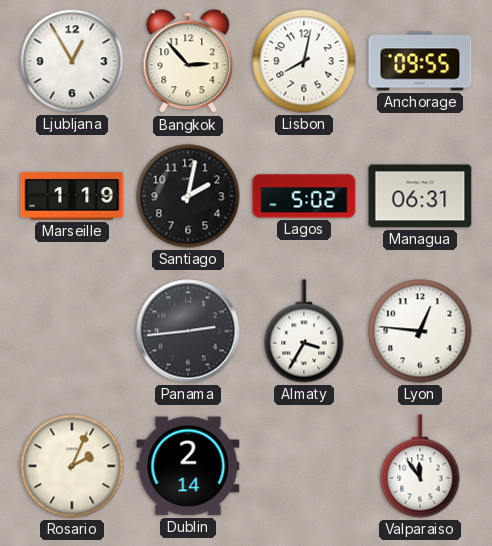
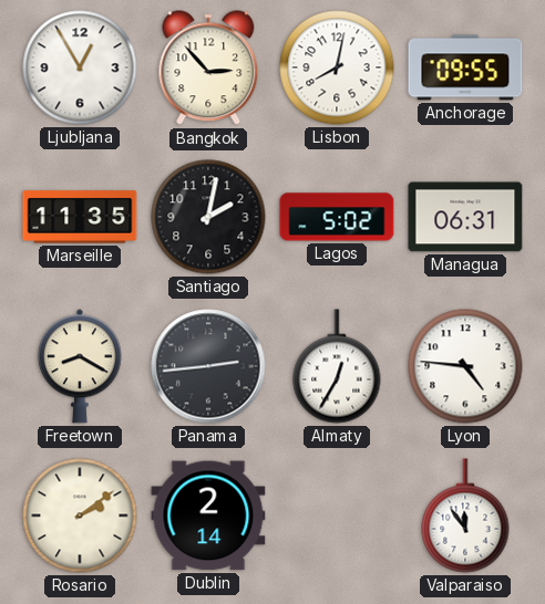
Marseille: 1:19 -> 11:35 (80, 217)
Freetown: none -> 8:20 (80, 366)
Almaty: 3:35 -> 12:35 (337, 366)
Lyon: 12:46 -> 4:46 (465, 366)
Rosario: 2:04 -> 2:09 (80, 516)
